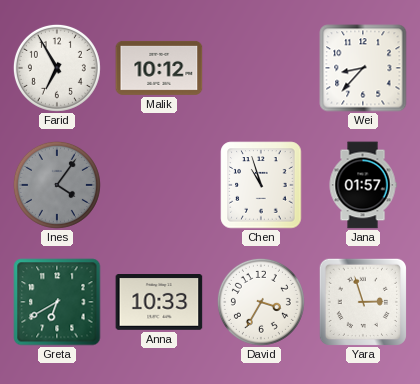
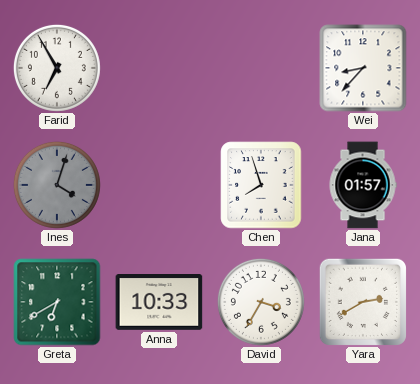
Malik: 10:12 -> none (159, 68)
Ines: 4:06 -> 4:03 (57, 185)
Chen: 10:57 -> 7:57 (261, 185)
Yara: 2:57 -> 2:40 (363, 302)
